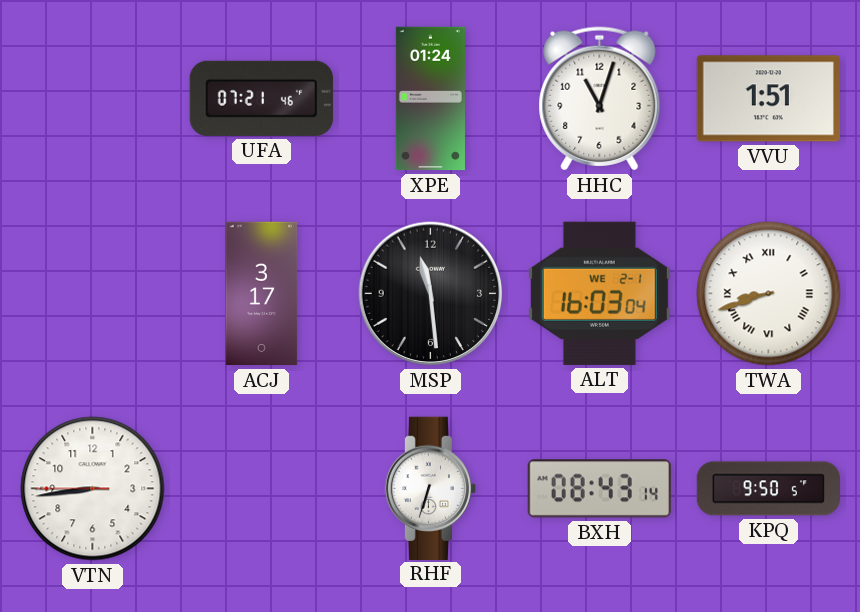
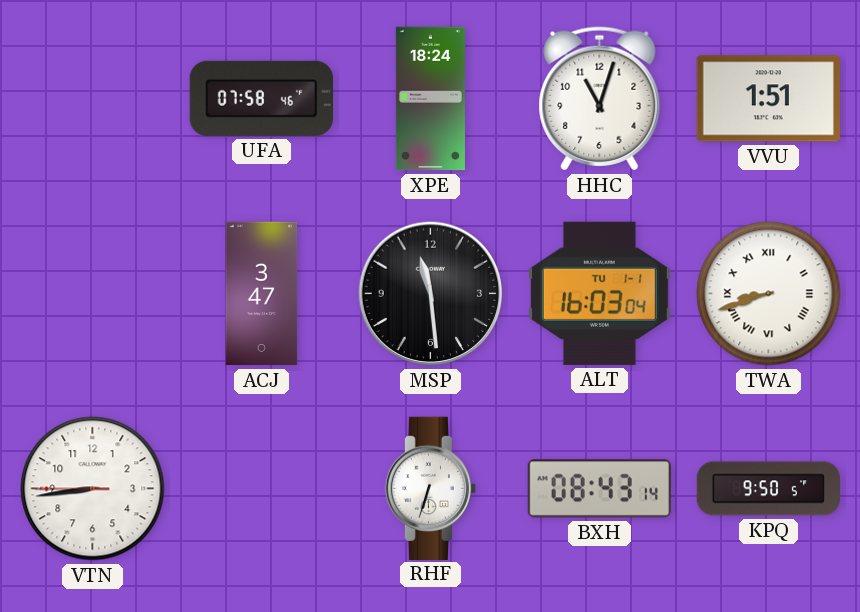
UFA: 07:21 -> 07:58 (261, 98)
XPE: 01:24 -> 18:24 (430, 99)
ACJ: 3:17 -> 3:47 (262, 294)
ALT date: WE 2-1 -> TU 1-1 (599, 293)
